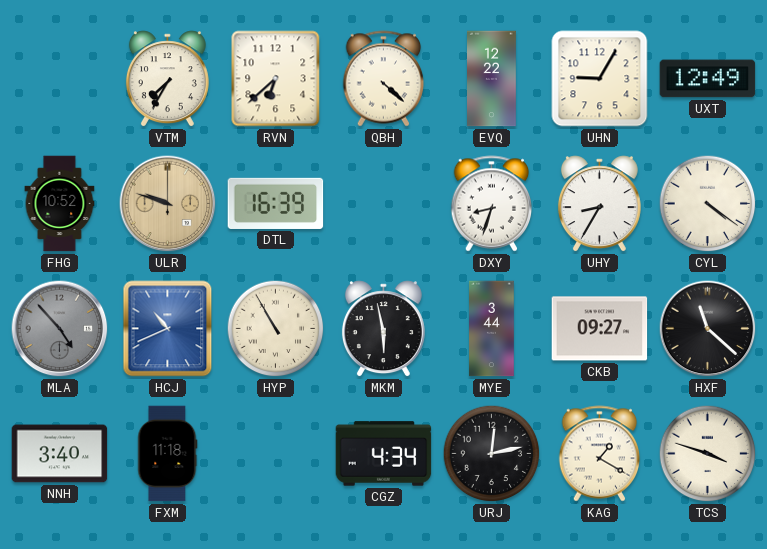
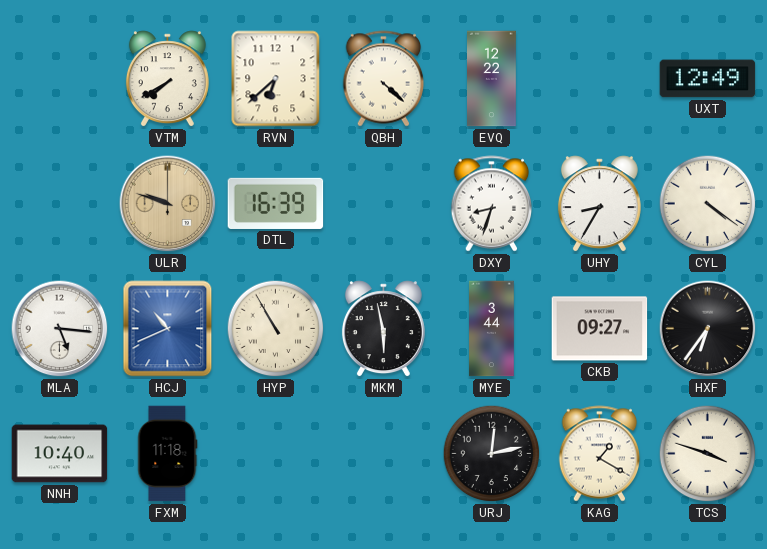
VTM: 7:35 -> 7:40 (167, 79)
UHN: 9:05 -> none (600, 79)
FHG: 10:52 -> none (60, 204)
MLA: 4:53 -> 5:16 (60, 329)
MLA dial: grey -> white (60, 329)
HXF: 11:22 -> 6:36 (708, 329)
NNH: 3:40 -> 10:40 (60, 454)
CGZ: 4:34 -> none (384, 454)
